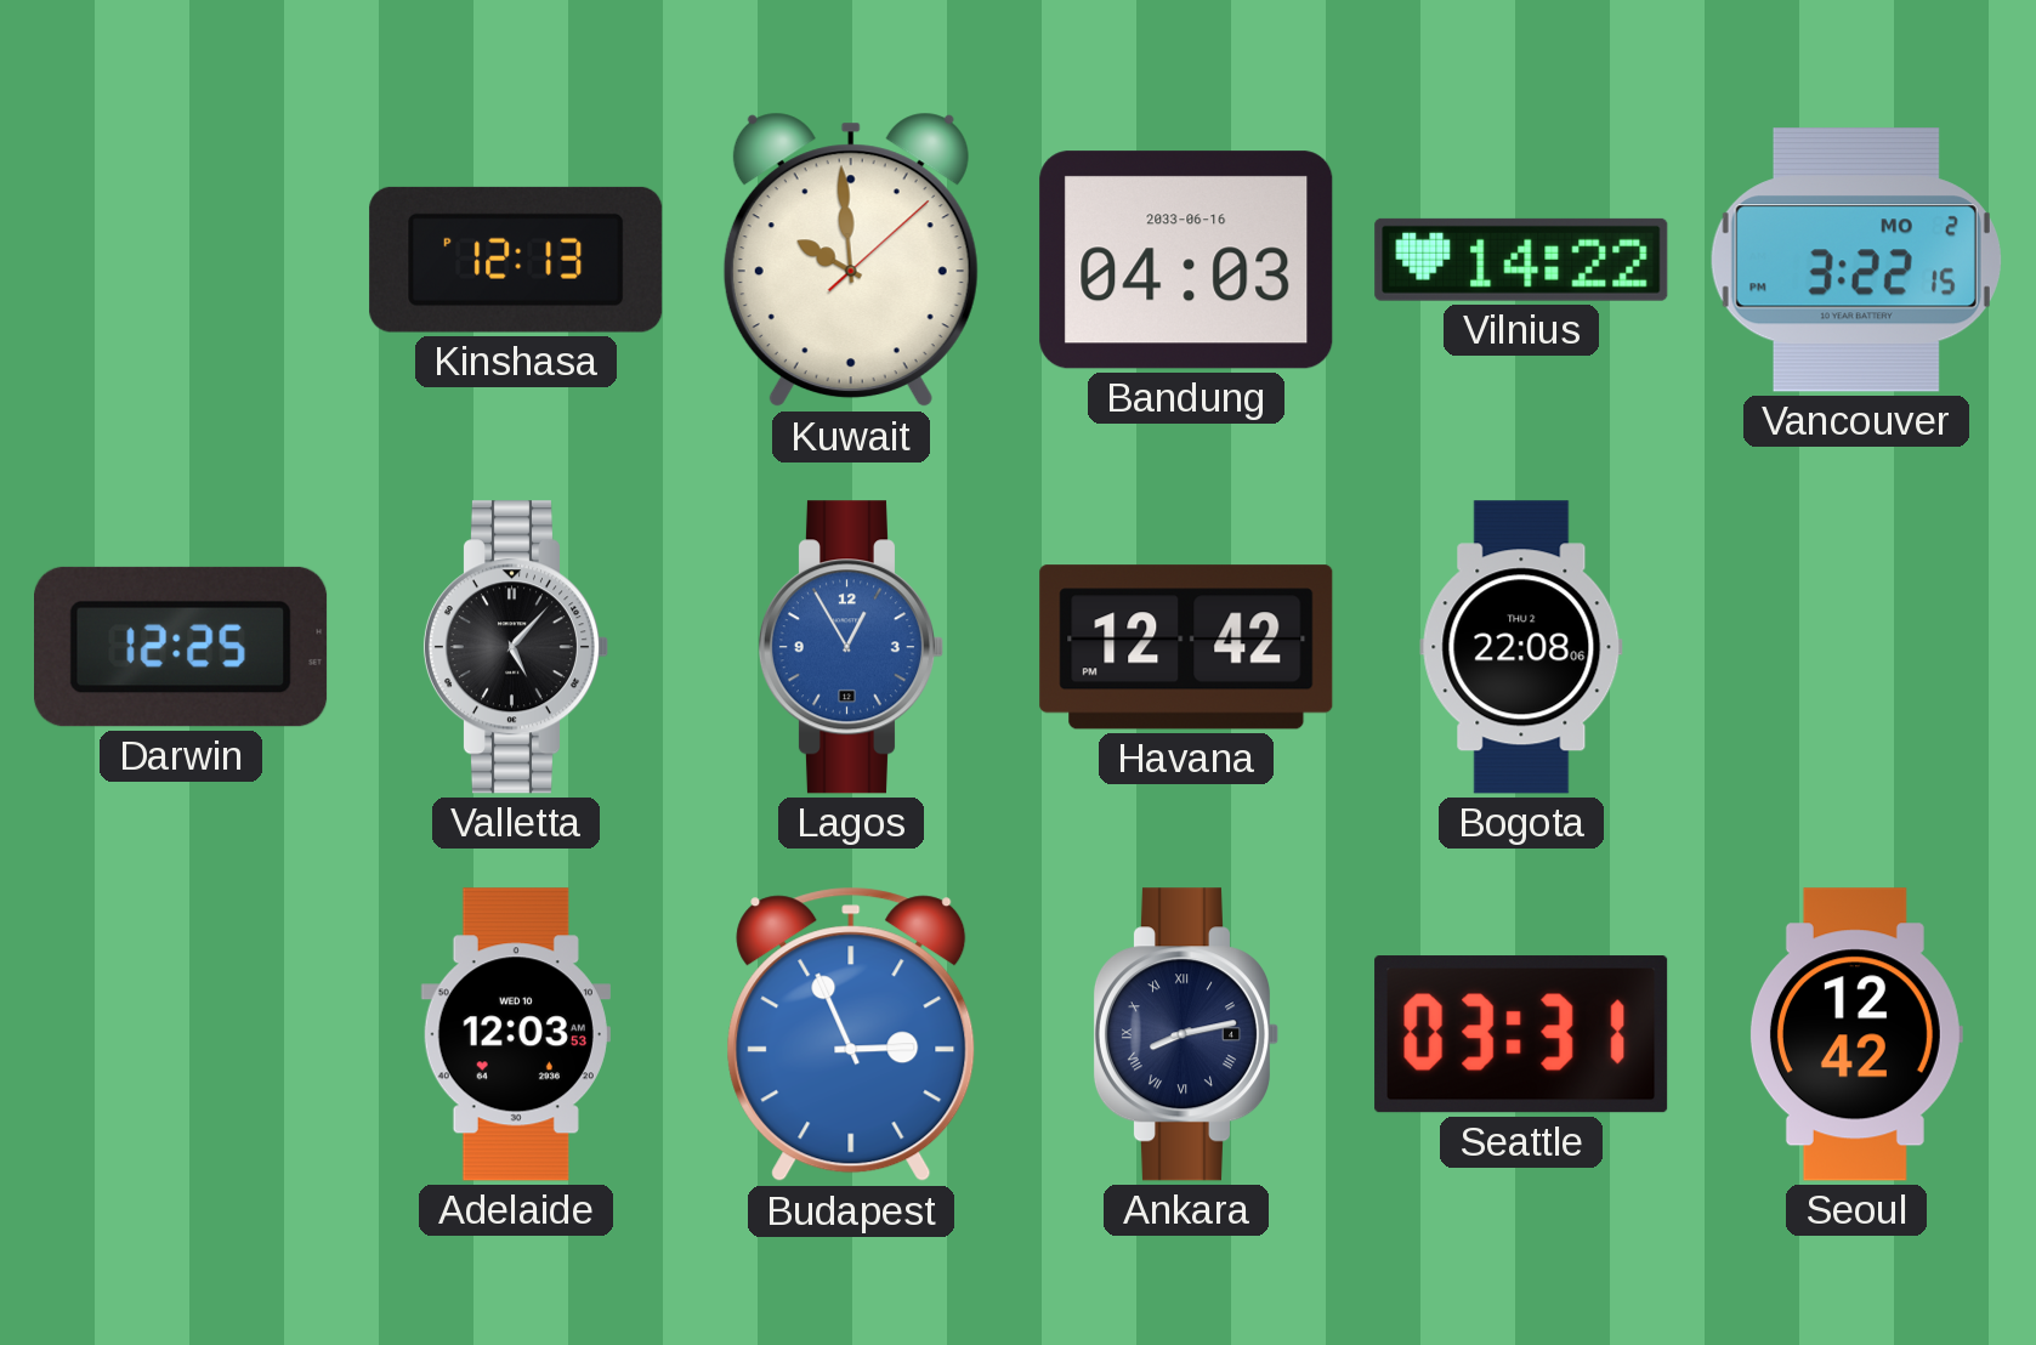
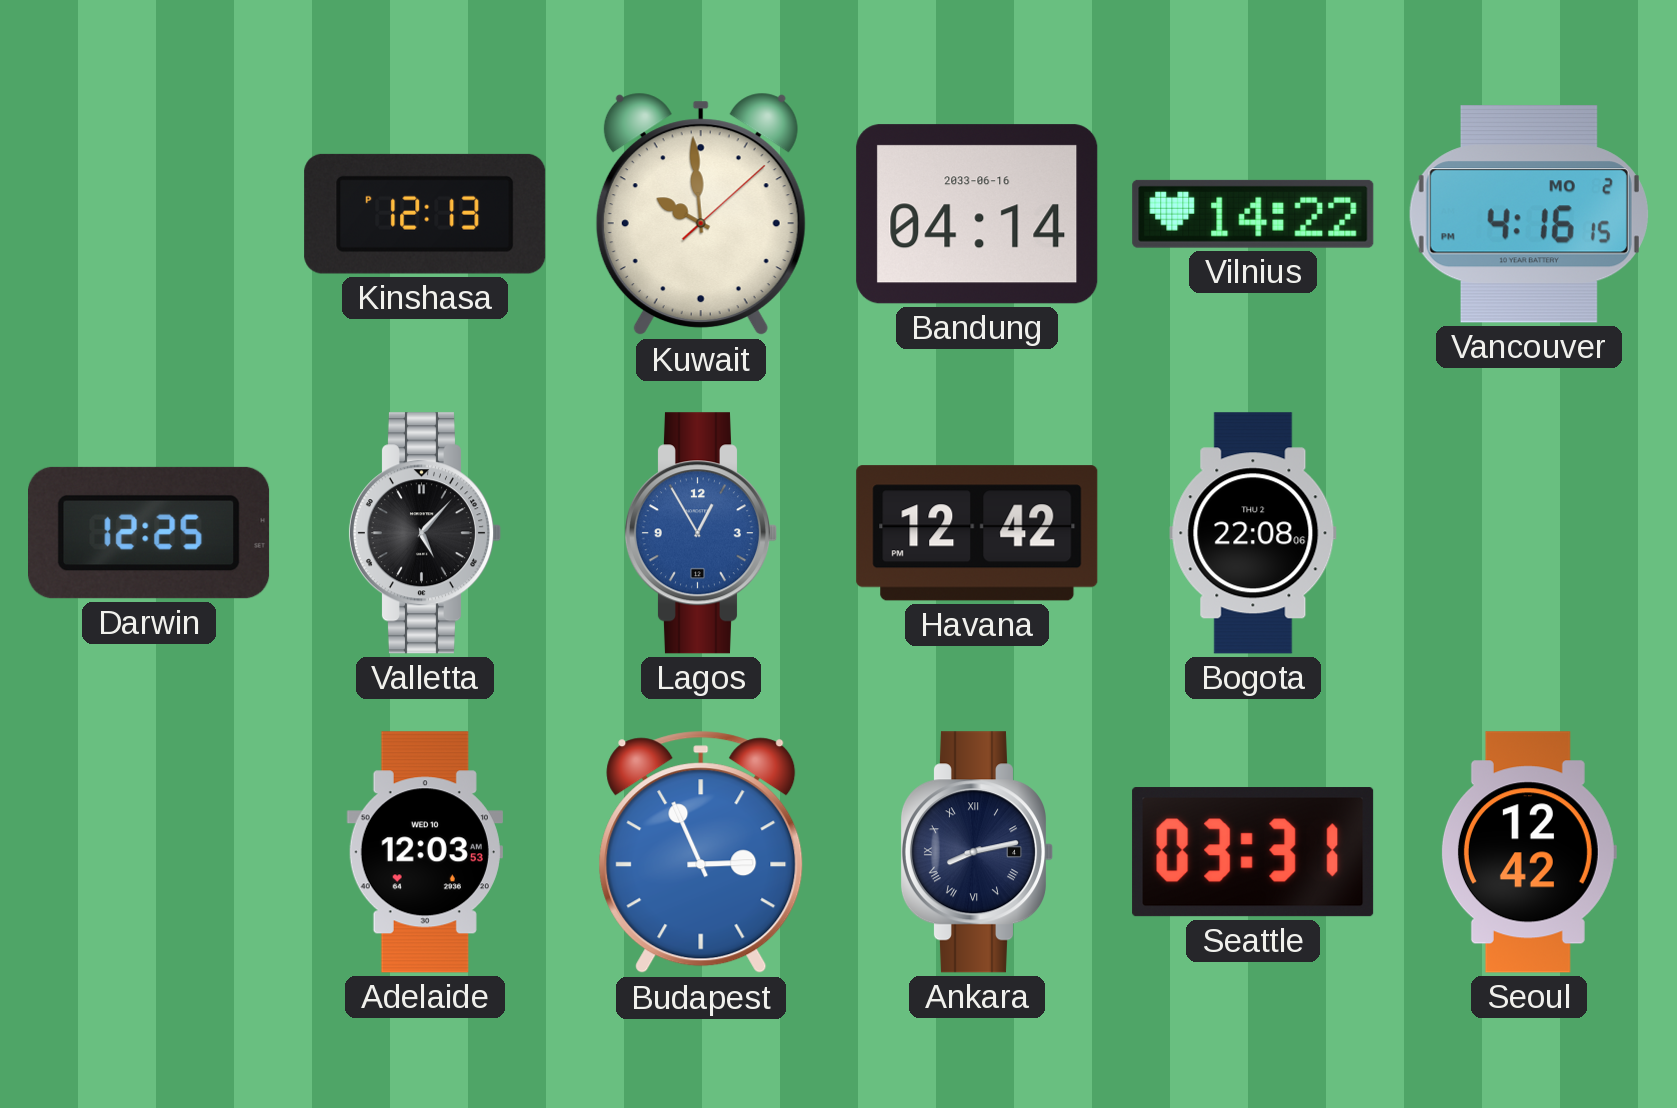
Bandung: 04:03 -> 04:14 (977, 214)
Vancouver: 3:22 -> 4:16 (1529, 214)
